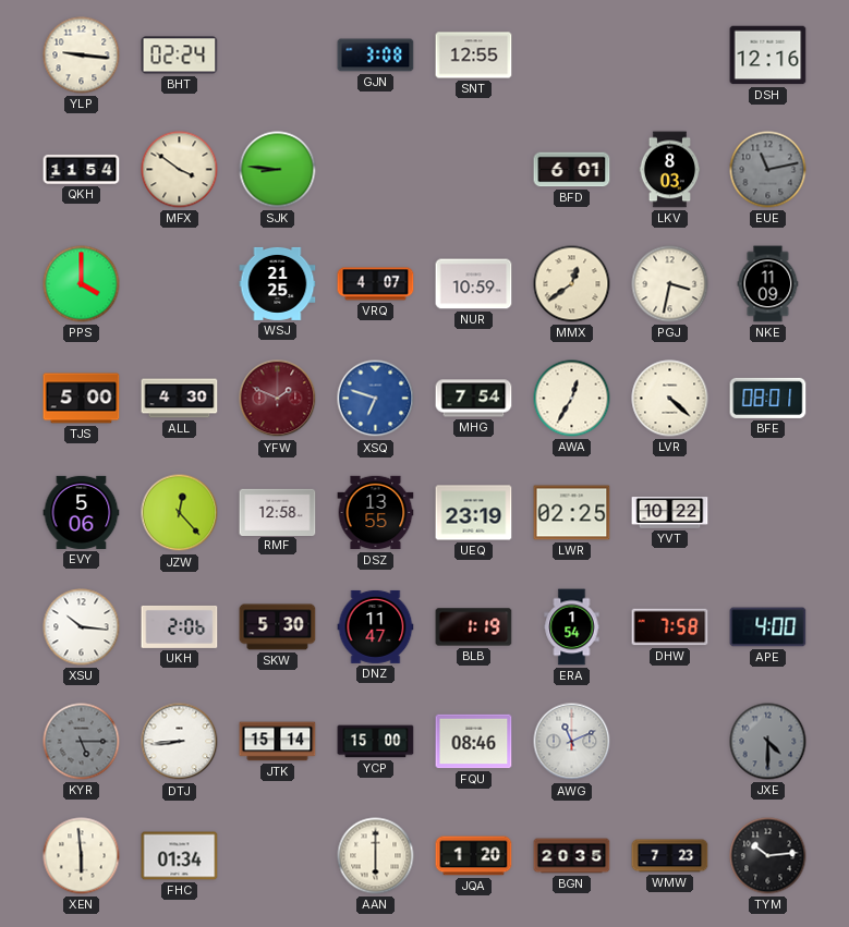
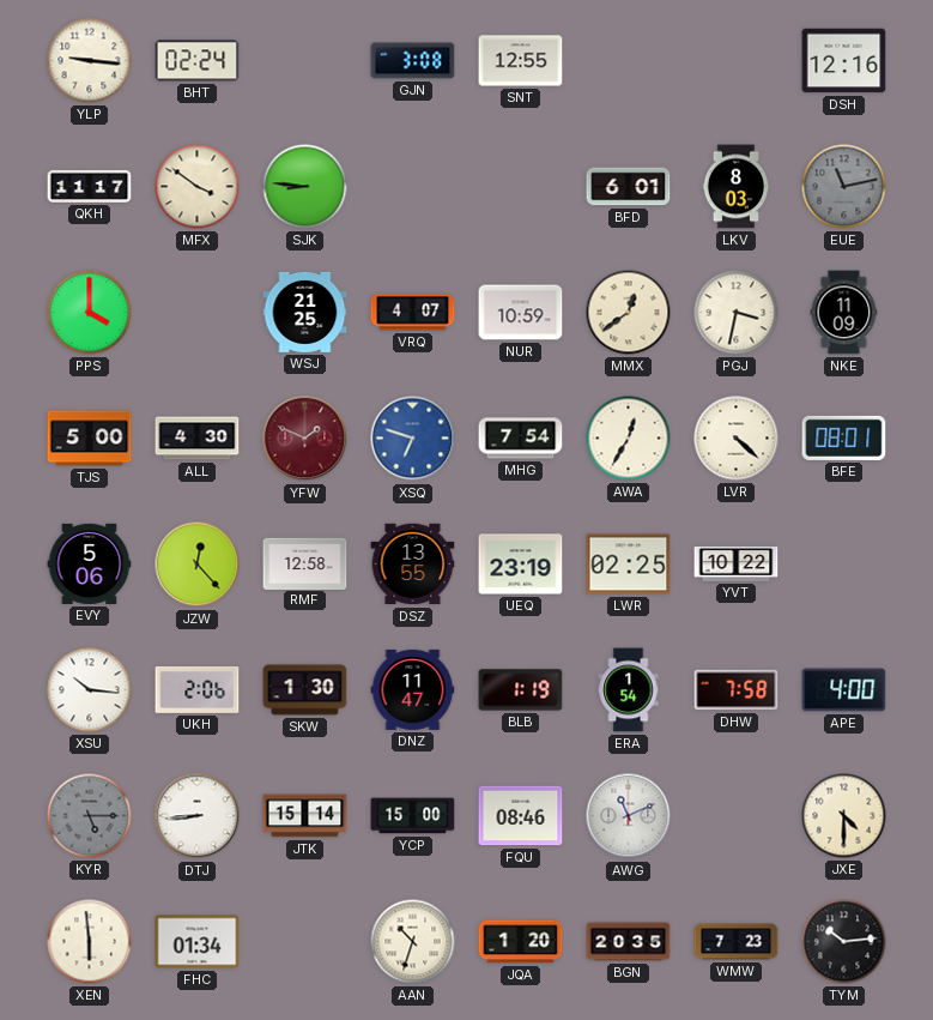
QKH: 11:54 -> 11:17 (90, 186)
SKW: 5:30 -> 1:30 (305, 690)
JXE dial: grey -> cream (844, 816)
AAN: 6:00 -> 10:33 (413, 942)
